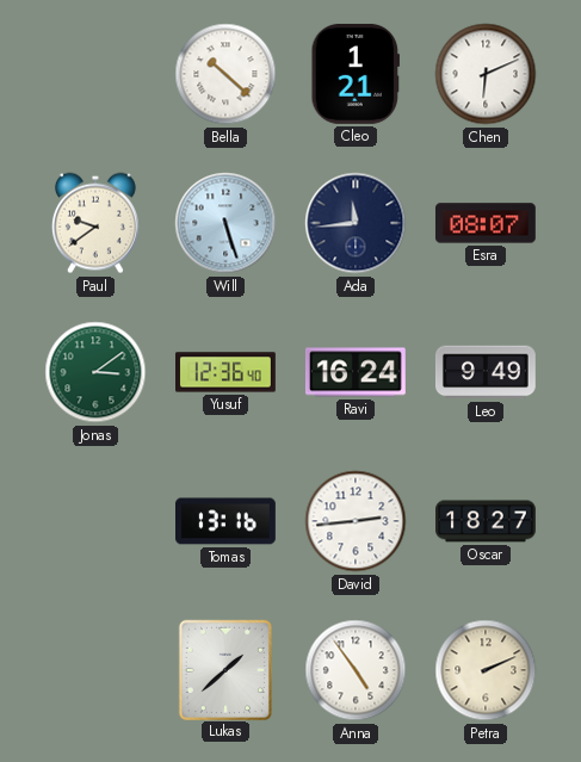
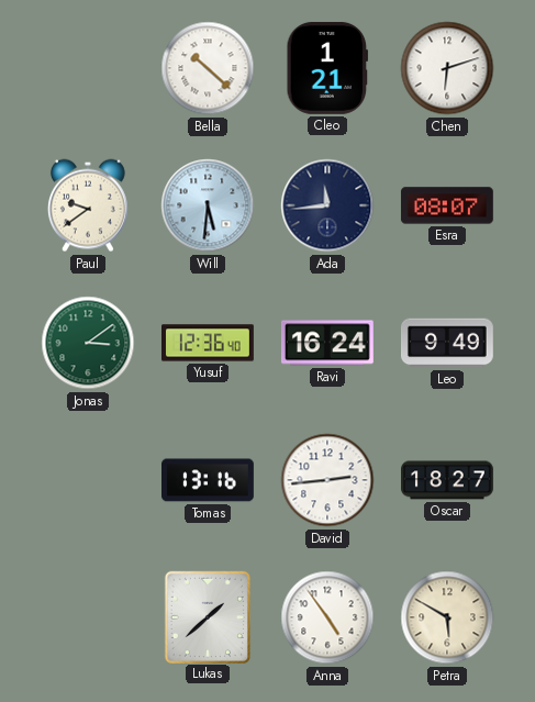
Chen: 6:11 -> 6:12 (447, 68)
Will: 5:27 -> 5:31 (208, 205)
Petra: 2:11 -> 5:50 (447, 617)
